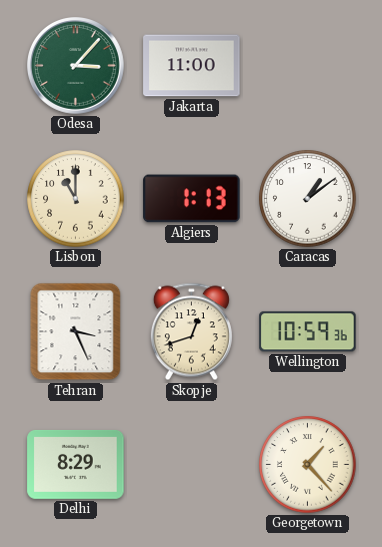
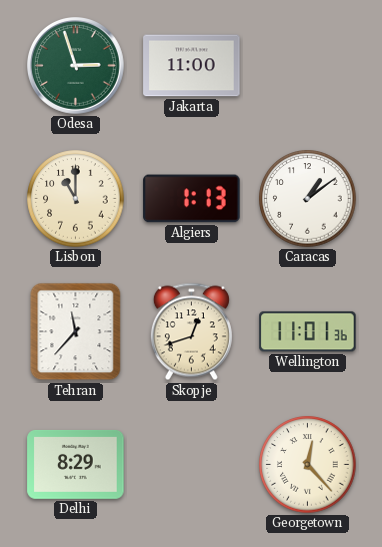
Odesa: 3:07 -> 2:57 (76, 66)
Tehran: 3:26 -> 11:37 (76, 332)
Wellington: 10:59 -> 11:01 (308, 332)
Georgetown: 1:23 -> 12:23 (308, 465)
